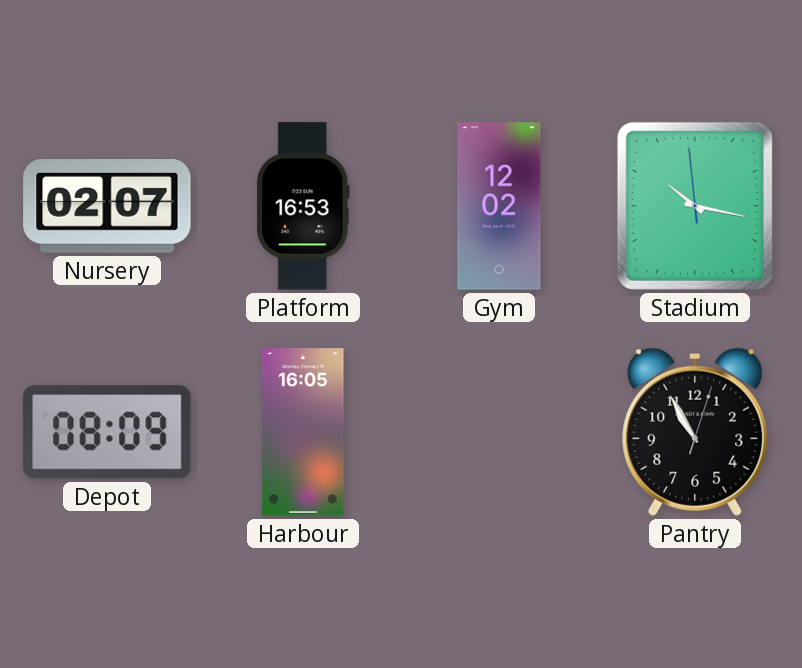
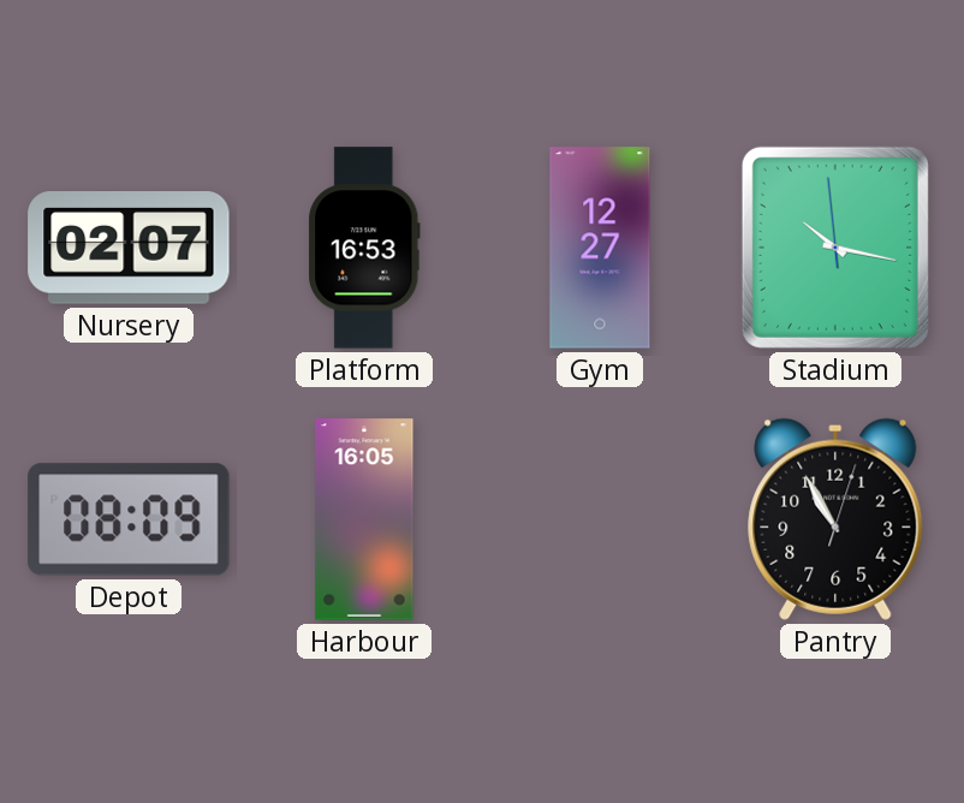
Gym: 12:02 -> 12:27 (600, 248)
